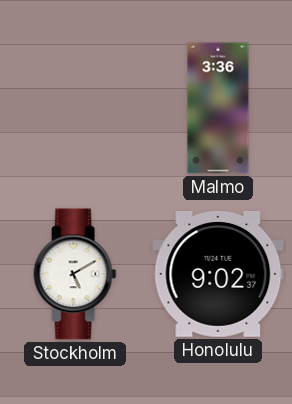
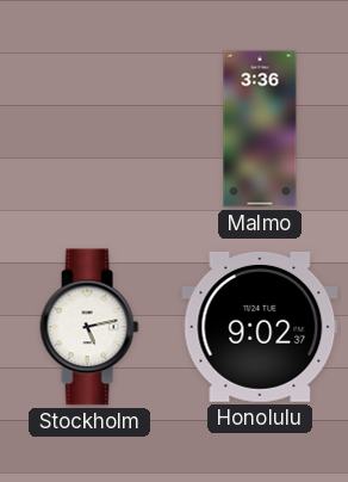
Stockholm: 5:10 -> 5:13 (89, 327)
